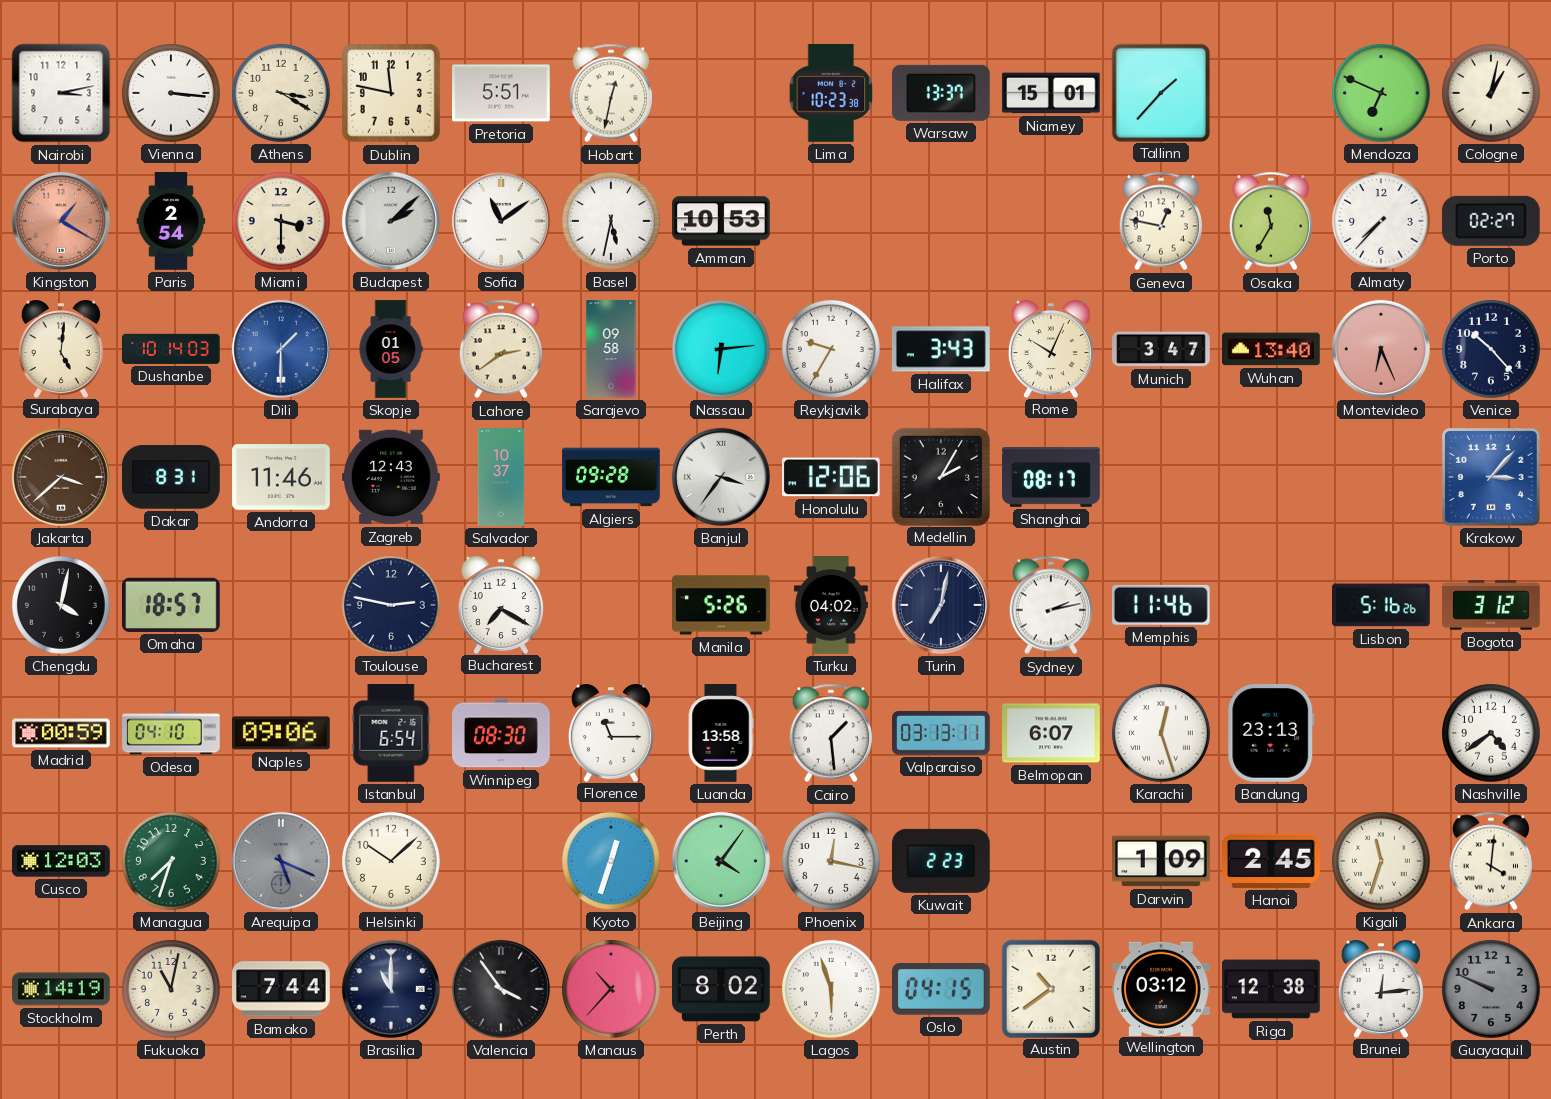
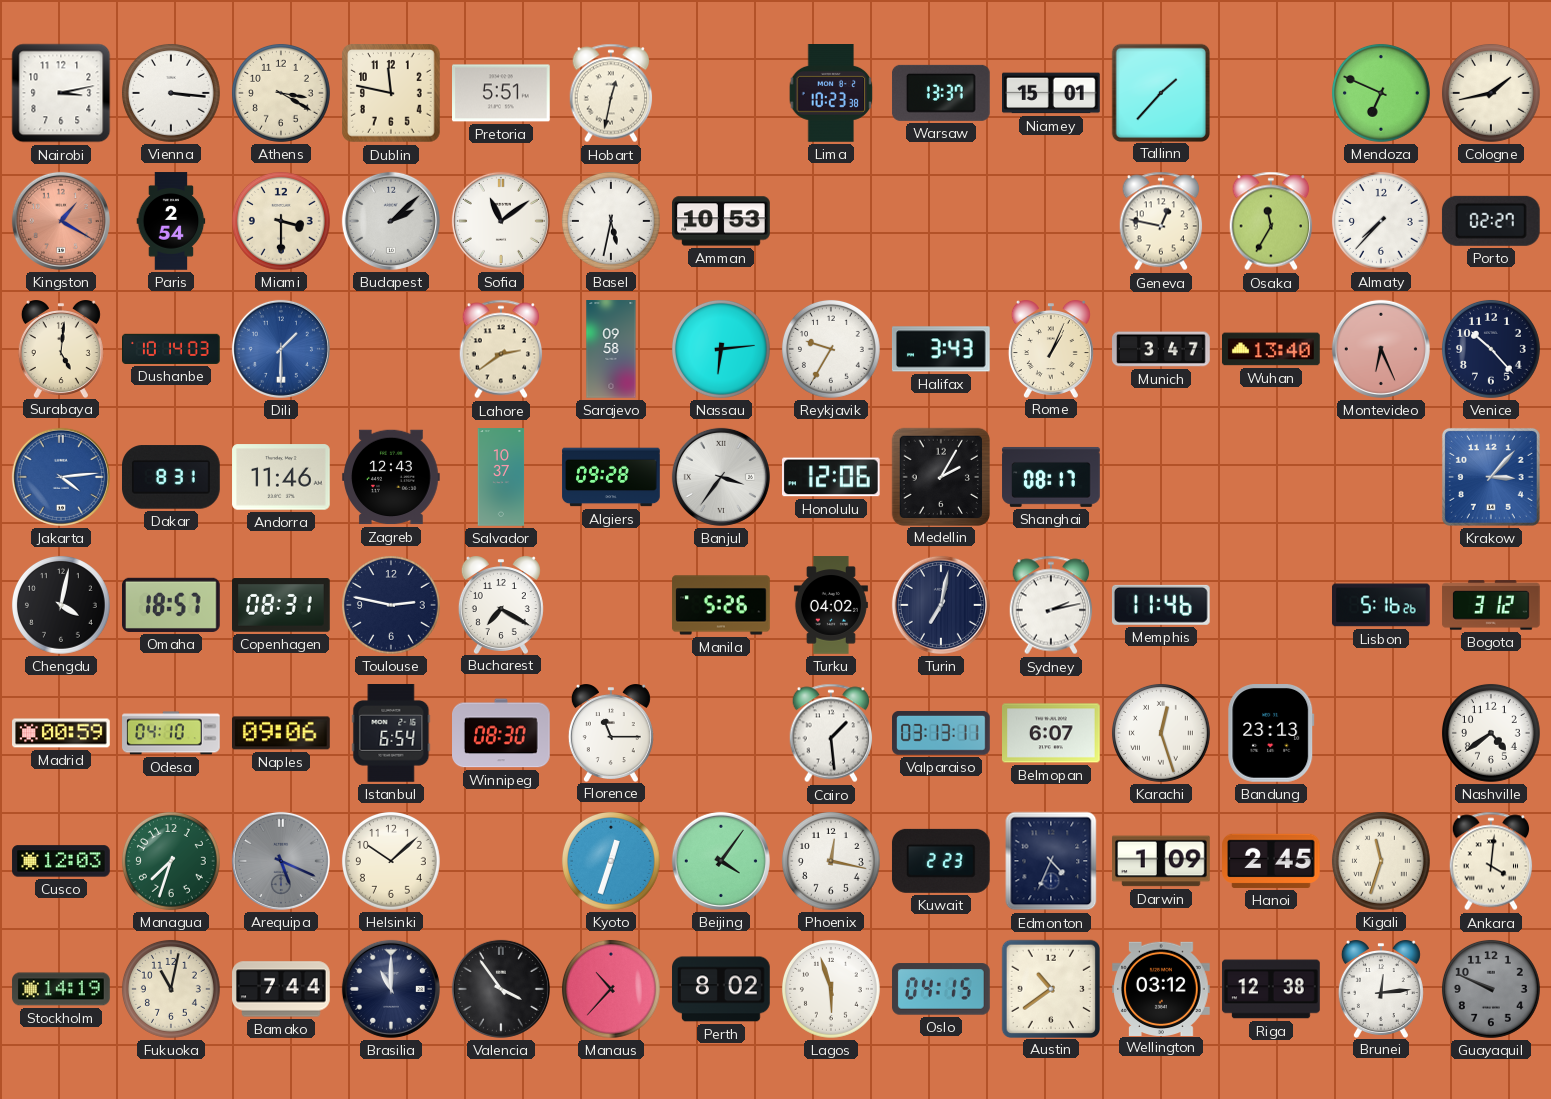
Cologne: 1:02 -> 1:43 (1491, 93)
Skopje: 01:05 -> none (391, 349)
Rome: 10:04 -> 1:04 (1051, 349)
Jakarta: 3:38 -> 4:14 (61, 477)
Jakarta dial: brown -> blue (61, 477)
Copenhagen: none -> 08:31 (282, 605)
Luanda: 13:58 -> none (721, 733)
Edmonton: none -> 4:34 (1051, 861)
